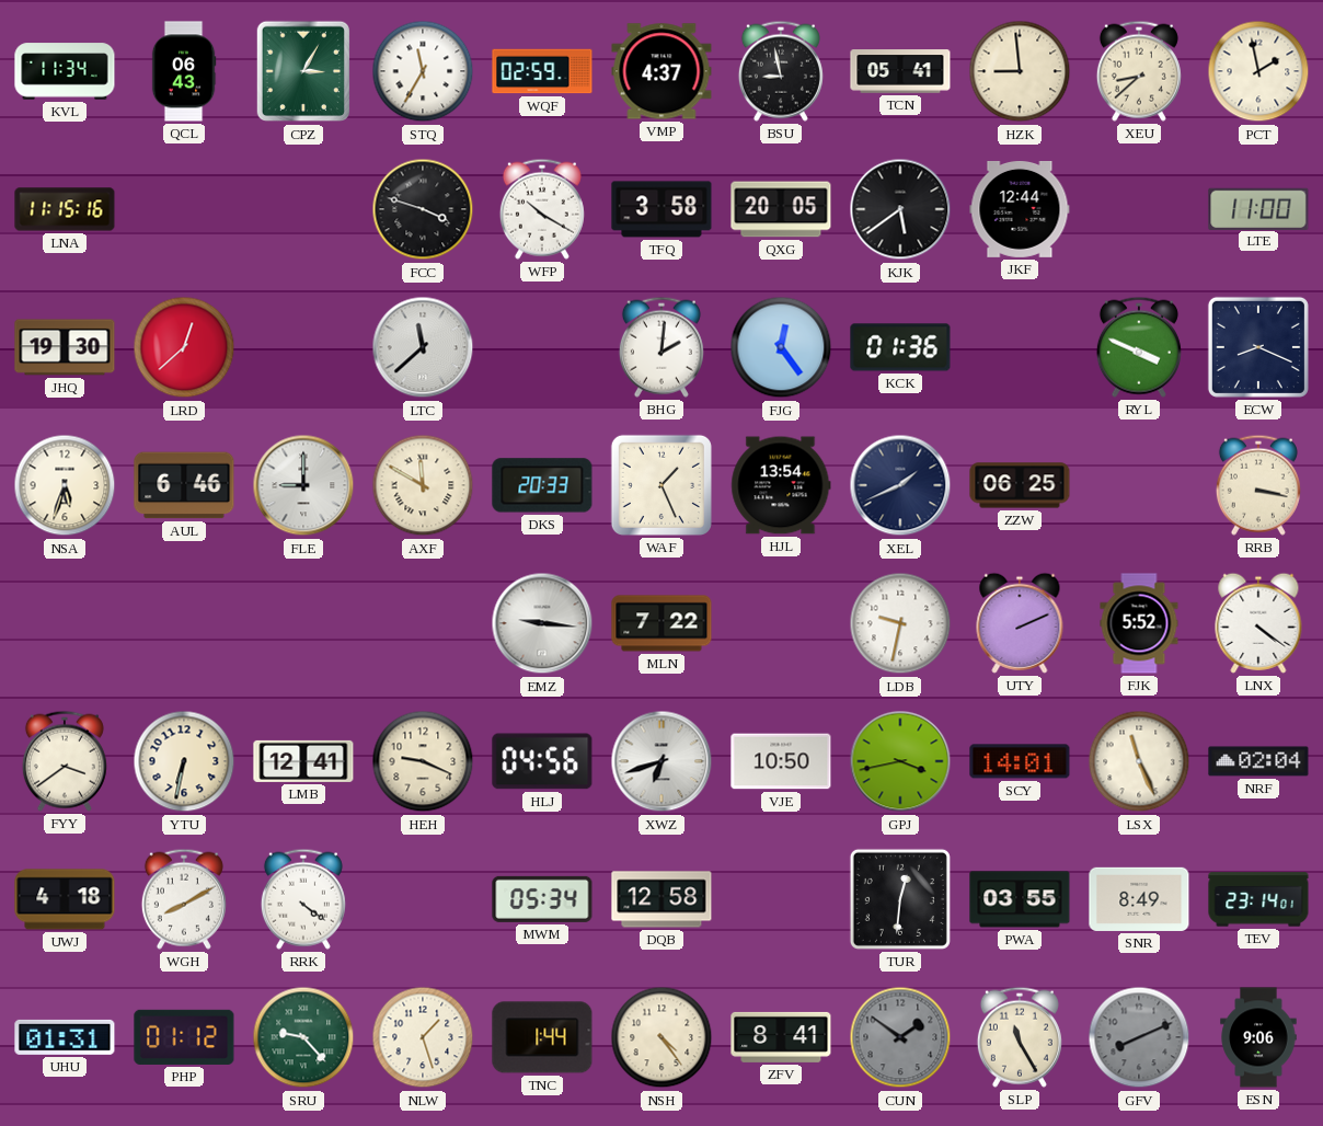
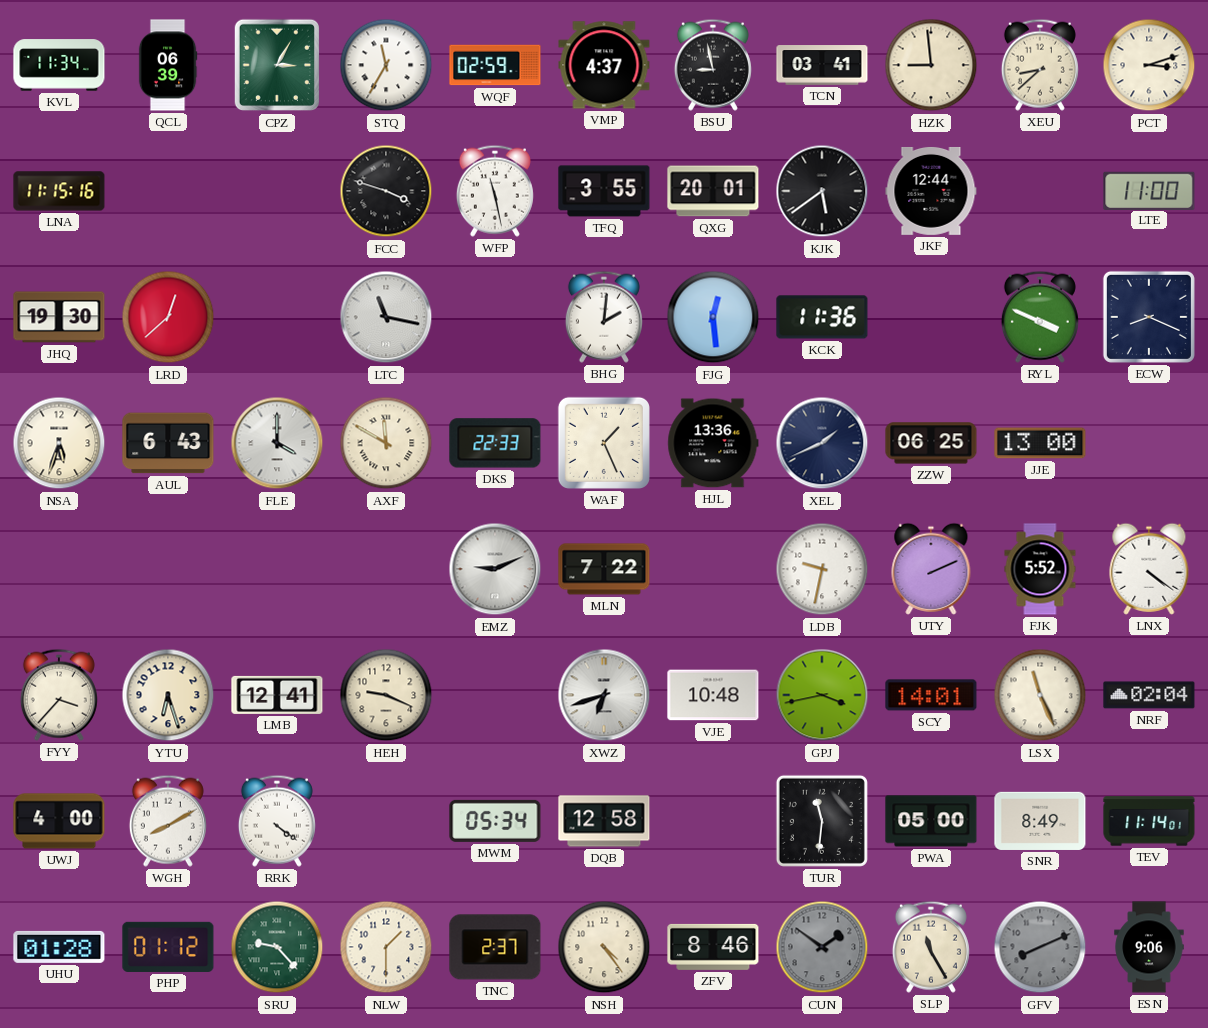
QCL: 06:43 -> 06:39 (168, 65)
TCN: 05:41 -> 03:41 (822, 65)
PCT: 1:58 -> 3:12 (1149, 65)
WFP: 10:20 -> 11:28 (495, 191)
TFQ: 3:58 -> 3:55 (604, 191)
QXG: 20:05 -> 20:01 (713, 191)
LTC: 11:38 -> 11:17 (386, 317)
FJG: 12:24 -> 12:29 (713, 317)
KCK: 01:36 -> 11:36 (822, 317)
AUL: 6:46 -> 6:43 (168, 443)
FLE: 9:00 -> 4:00 (277, 443)
DKS: 20:33 -> 22:33 (495, 443)
HJL: 13:54 -> 13:36 (713, 443)
JJE: none -> 13:00 (1040, 443)
RRB: 3:17 -> none (1258, 485)
EMZ: 9:16 -> 9:11 (495, 569)
FYY: 3:39 -> 3:37 (59, 695)
YTU: 6:32 -> 6:27 (168, 695)
HLJ: 04:56 -> none (542, 761)
VJE: 10:50 -> 10:48 (713, 695)
UWJ: 4:18 -> 4:00 (59, 821)
TUR: 12:31 -> 11:31 (822, 821)
PWA: 03:55 -> 05:00 (931, 821)
TEV: 23:14 -> 11:14 (1149, 821)
UHU: 01:31 -> 01:28 (59, 947)
NLW: 1:27 -> 1:30 (386, 947)
TNC: 1:44 -> 2:37 (495, 947)
ZFV: 8:41 -> 8:46 (713, 947)
